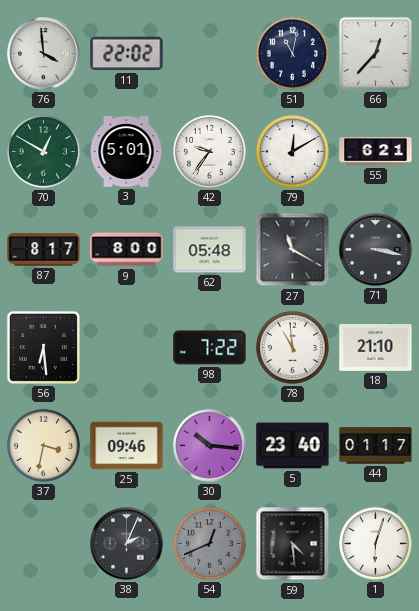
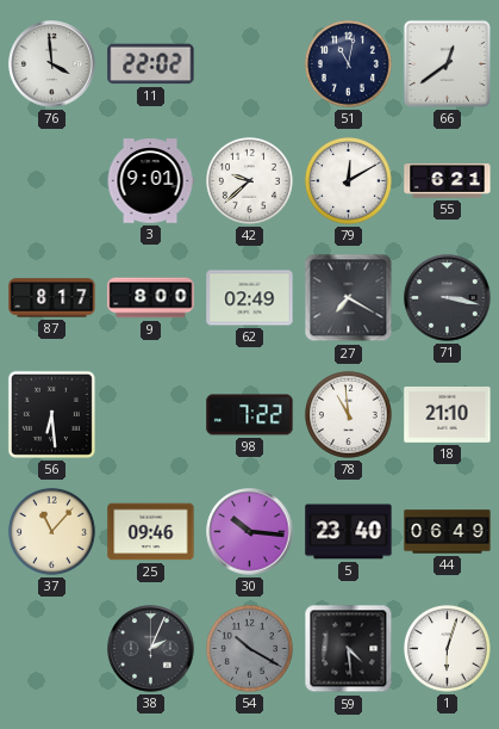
66: 12:37 -> 12:39 (447, 63)
70: 12:50 -> none (43, 151)
3: 5:01 -> 9:01 (150, 181)
42: 9:36 -> 9:38 (249, 180)
62: 05:48 -> 02:49 (250, 298)
27: 11:20 -> 7:20 (349, 298)
37: 3:32 -> 11:07 (51, 531)
44: 01:17 -> 06:49 (448, 532)
54: 12:41 -> 10:20 (249, 648)
